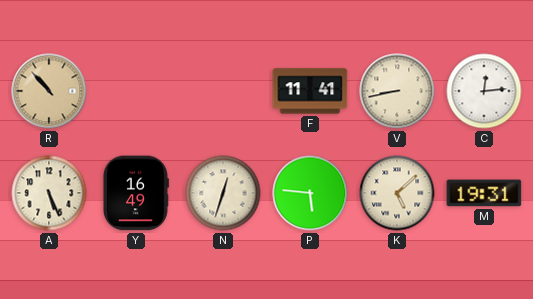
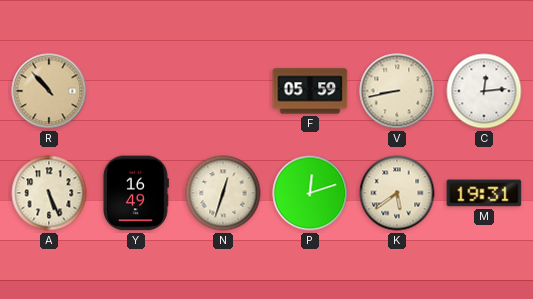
F: 11:41 -> 05:59 (310, 91)
P: 5:46 -> 12:12 (310, 193)
K: 5:08 -> 5:39 (397, 193)
